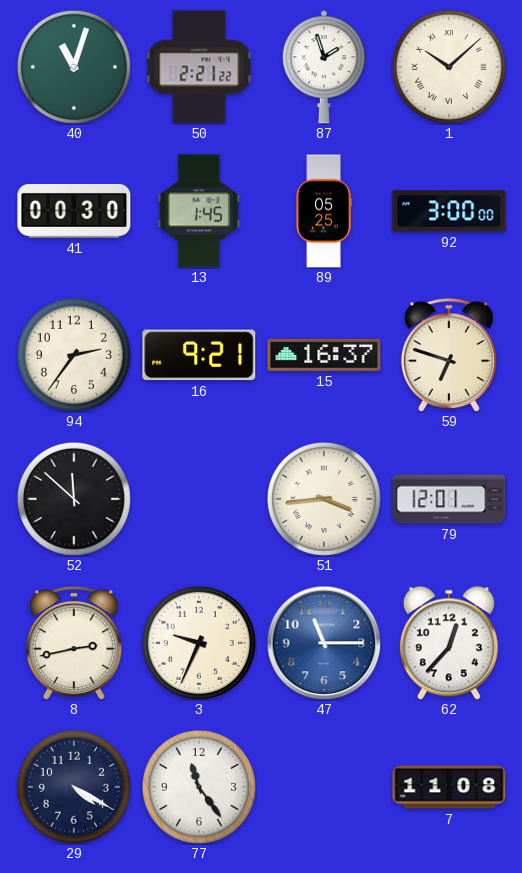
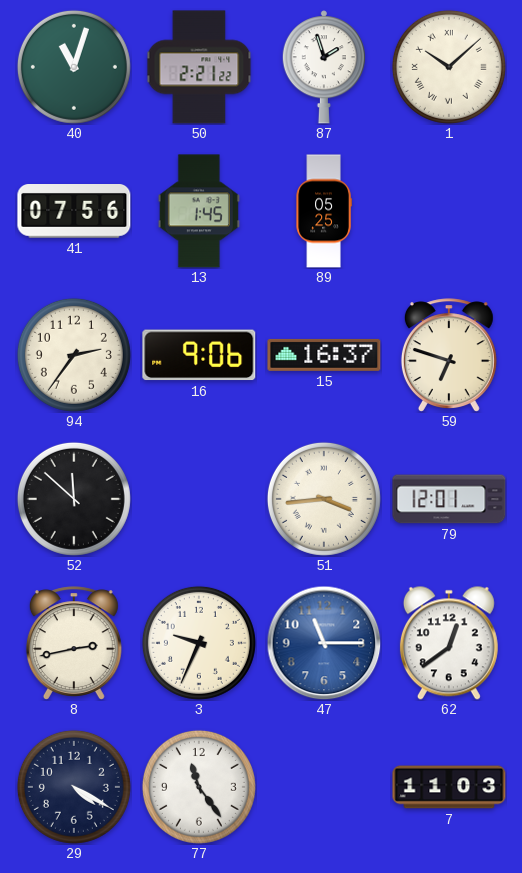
41: 00:30 -> 07:56 (74, 211)
92: 3:00 -> none (449, 211)
16: 9:21 -> 9:06 (199, 355)
62: 12:37 -> 12:39 (449, 643)
7: 11:08 -> 11:03 (449, 787)
